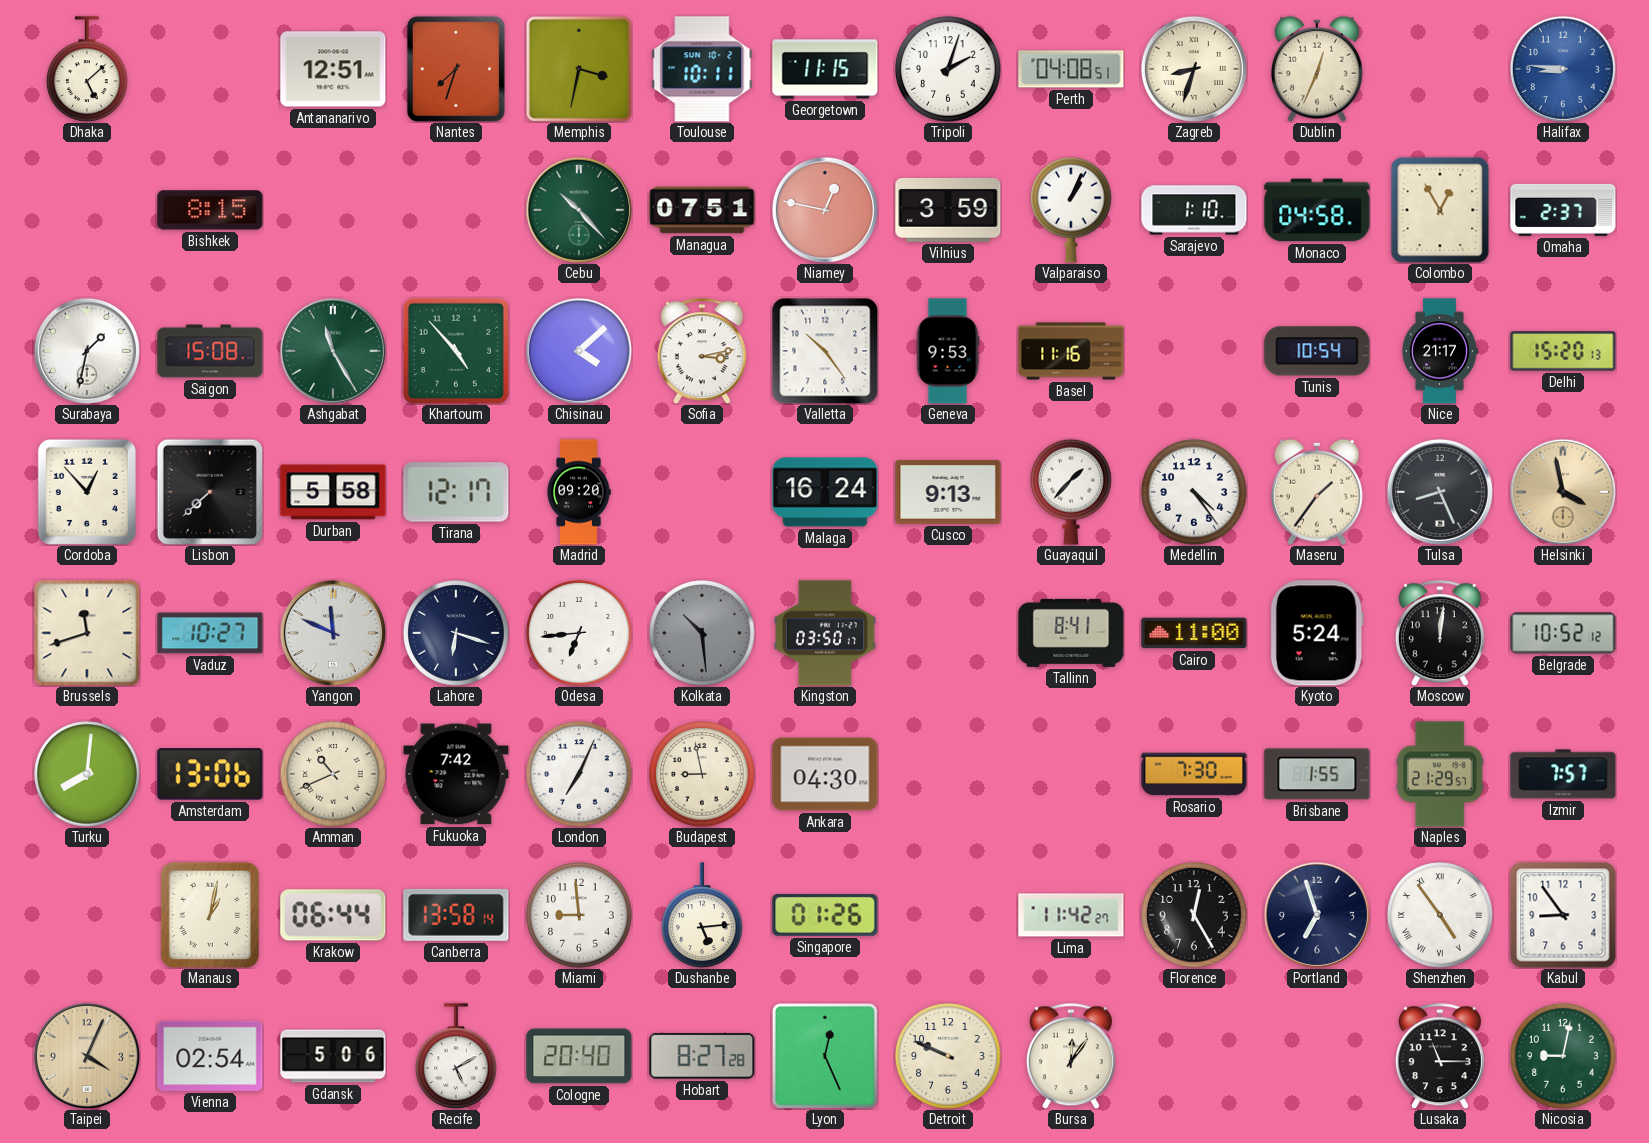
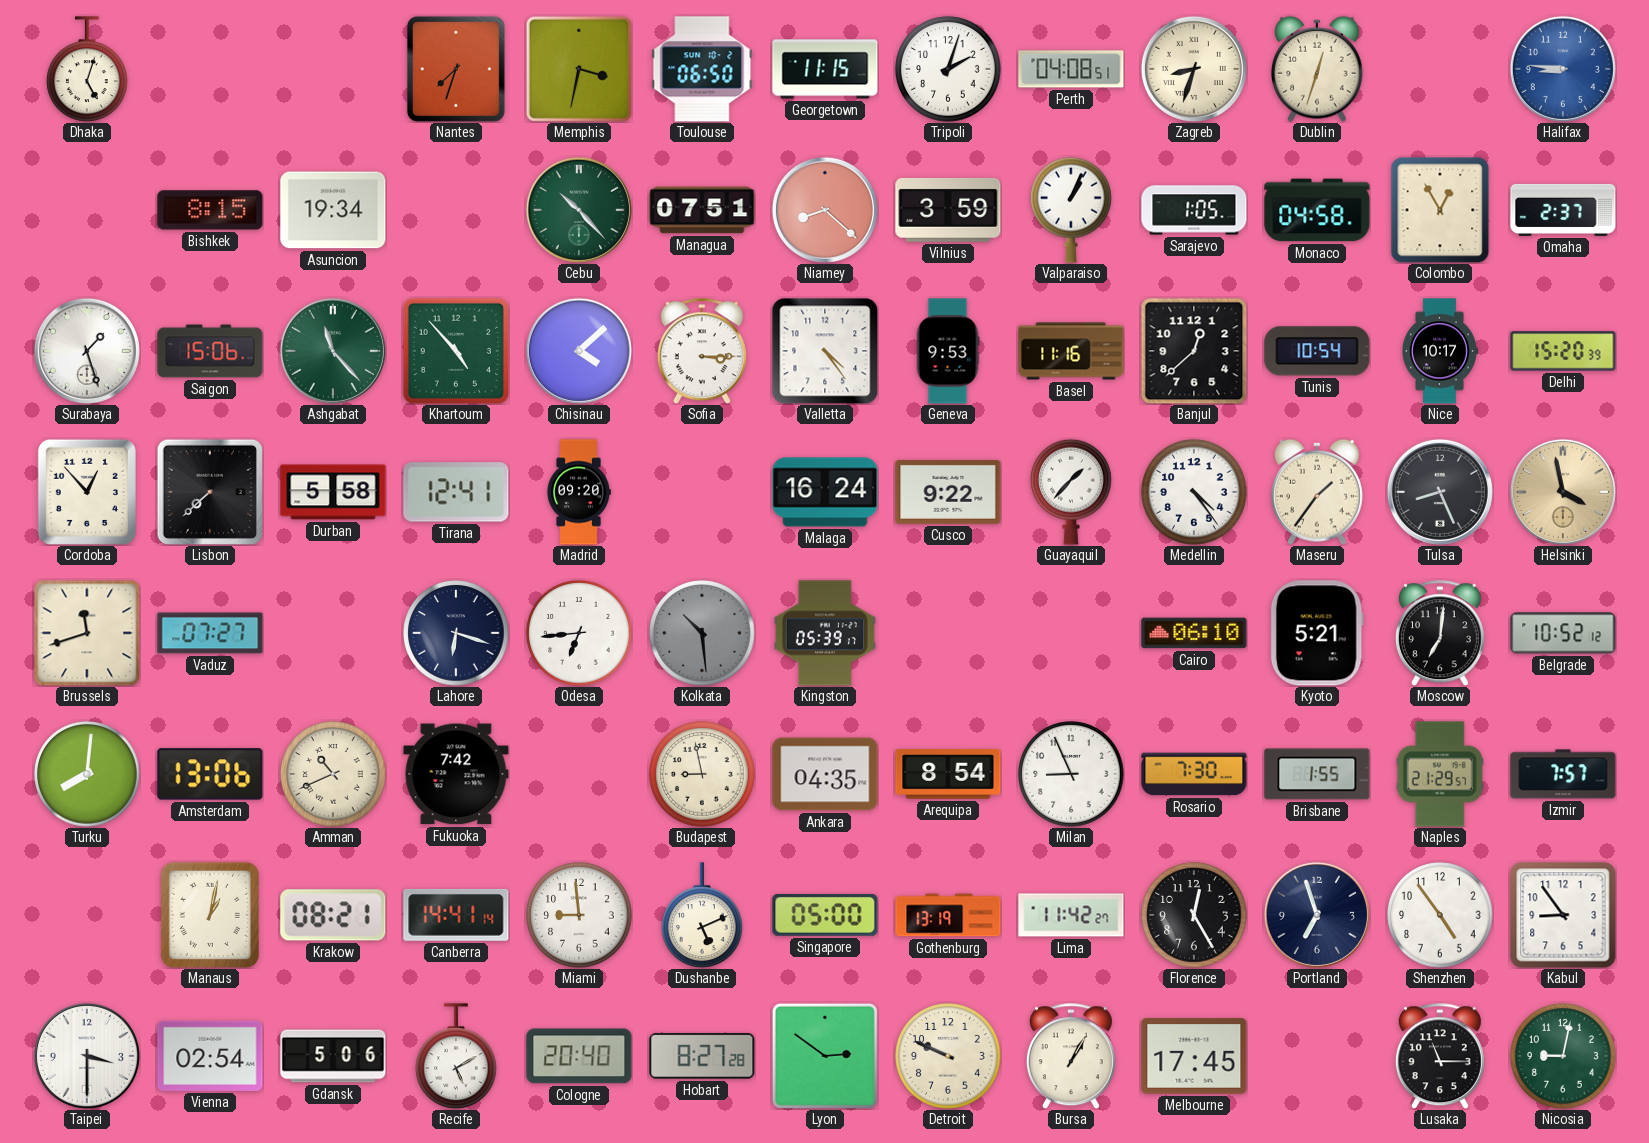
Dhaka: 5:08 -> 5:03 (88, 69)
Antananarivo: 12:51 -> none (333, 69)
Toulouse: 10:11 -> 06:50 (702, 69)
Dublin: 12:34 -> 12:33 (1317, 69)
Asuncion: none -> 19:34 (333, 210)
Niamey: 12:47 -> 8:22 (825, 210)
Sarajevo: 1:10 -> 1:05 (1194, 210)
Surabaya: 1:32 -> 1:27 (87, 351)
Saigon: 15:08 -> 15:06 (210, 351)
Ashgabat: 11:25 -> 11:23 (333, 351)
Sofia: 3:13 -> 3:15 (702, 351)
Valletta: 10:24 -> 4:24 (825, 351)
Banjul: none -> 12:38 (1194, 351)
Nice: 21:17 -> 10:17 (1440, 351)
Delhi: 15:20:13 -> 15:20:39 (1563, 351)
Tirana: 12:17 -> 12:41 (456, 492)
Cusco: 9:13 -> 9:22 (948, 492)
Vaduz: 10:27 -> 07:27 (210, 633)
Yangon: 11:49 -> none (333, 633)
Kingston: 03:50 -> 05:39 (825, 633)
Tallinn: 8:41 -> none (1071, 633)
Cairo: 11:00 -> 06:10 (1194, 633)
Kyoto: 5:24 -> 5:21 (1317, 633)
Moscow: 12:01 -> 7:01 (1440, 633)
London: 7:04 -> none (579, 774)
Ankara: 04:30 -> 04:35 (825, 774)
Arequipa: none -> 8:54 (948, 774)
Milan: none -> 8:56 (1071, 774)
Krakow: 06:44 -> 08:21 (333, 915)
Canberra: 13:58 -> 14:41 (456, 915)
Dushanbe: 5:14 -> 5:11 (703, 915)
Singapore: 01:26 -> 05:00 (825, 915)
Gothenburg: none -> 13:19 (948, 915)
Shenzhen numerals: Roman -> Arabic (1440, 915)
Taipei: 4:04 -> 3:30 (87, 1056)
Taipei dial: champagne -> white (87, 1056)
Lyon: 12:26 -> 2:51 (825, 1056)
Bursa: 12:06 -> 1:05 (1071, 1056)
Melbourne: none -> 17:45 (1194, 1056)
